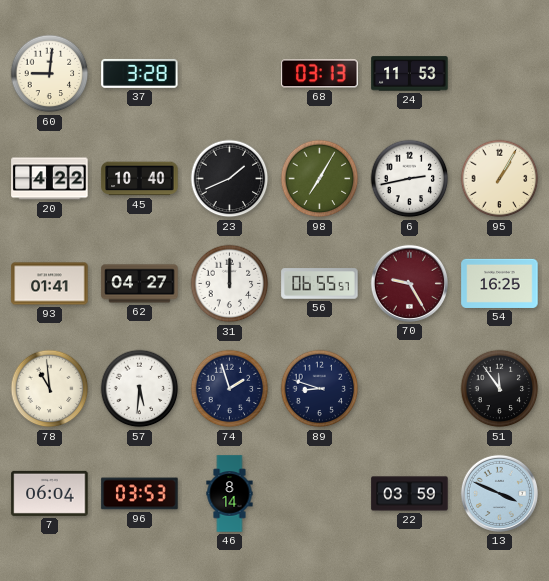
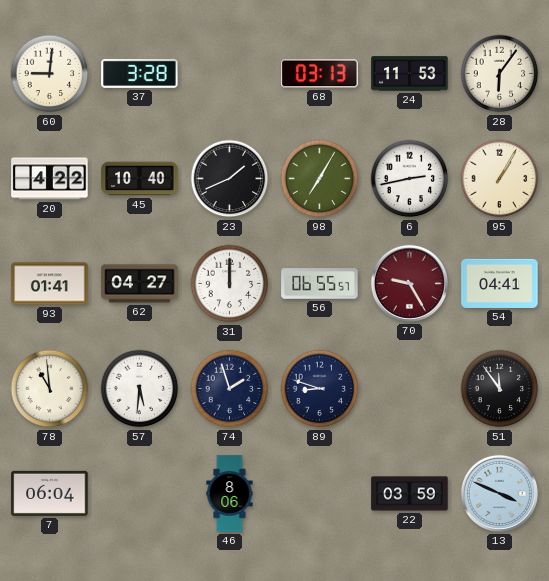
28: none -> 6:06 (500, 74)
54: 16:25 -> 04:41 (500, 283)
96: 03:53 -> none (140, 494)
46: 8:14 -> 8:06 (230, 494)
